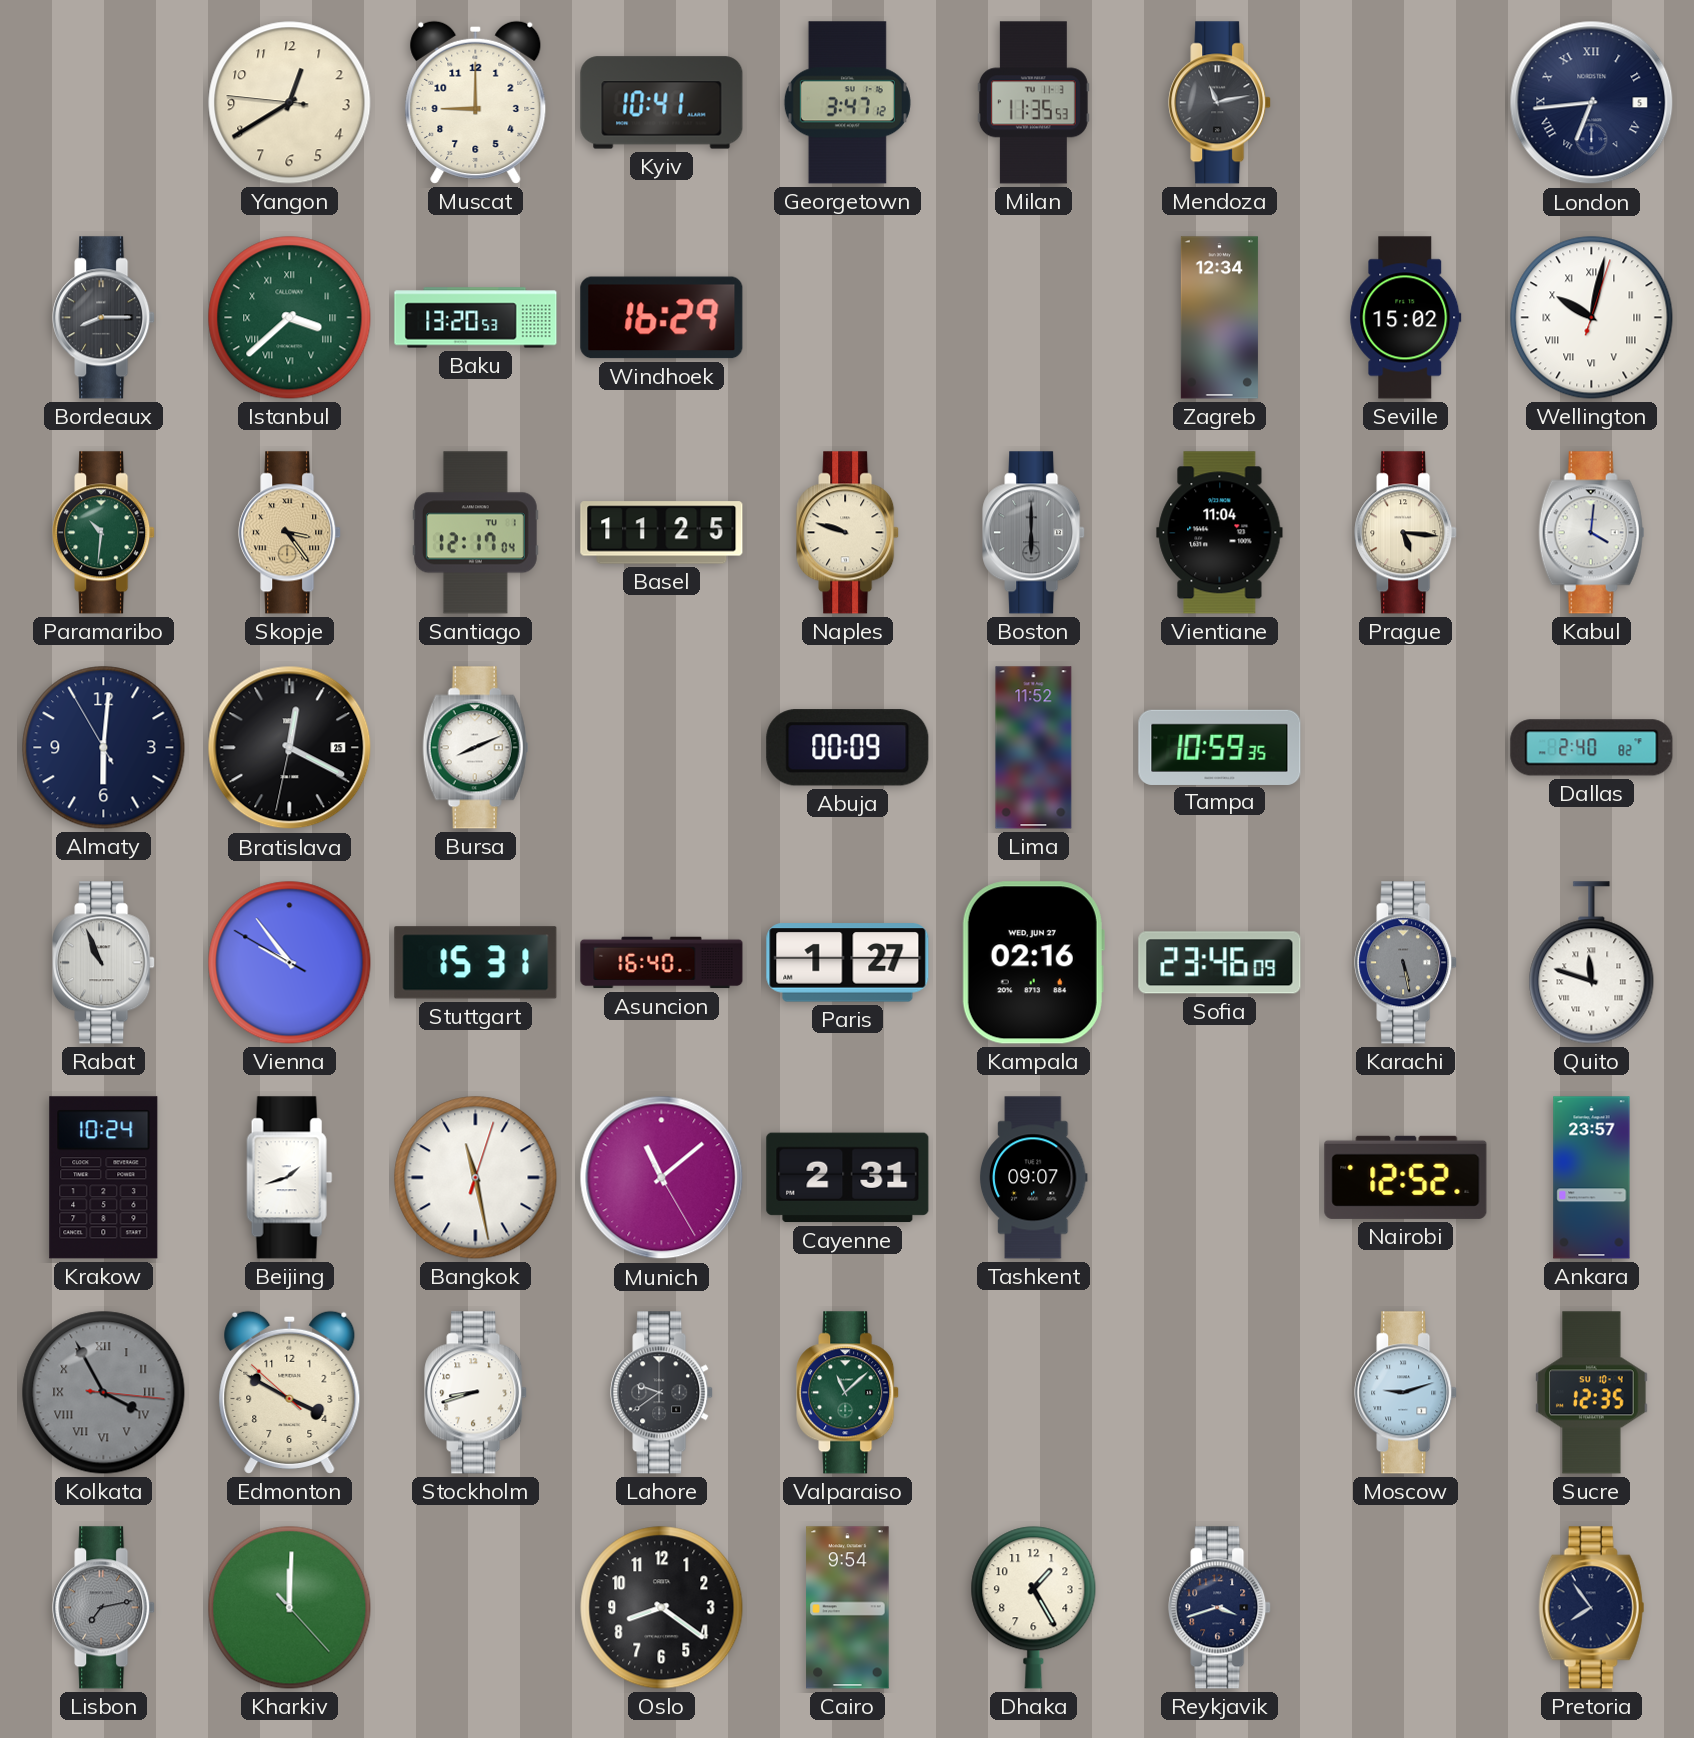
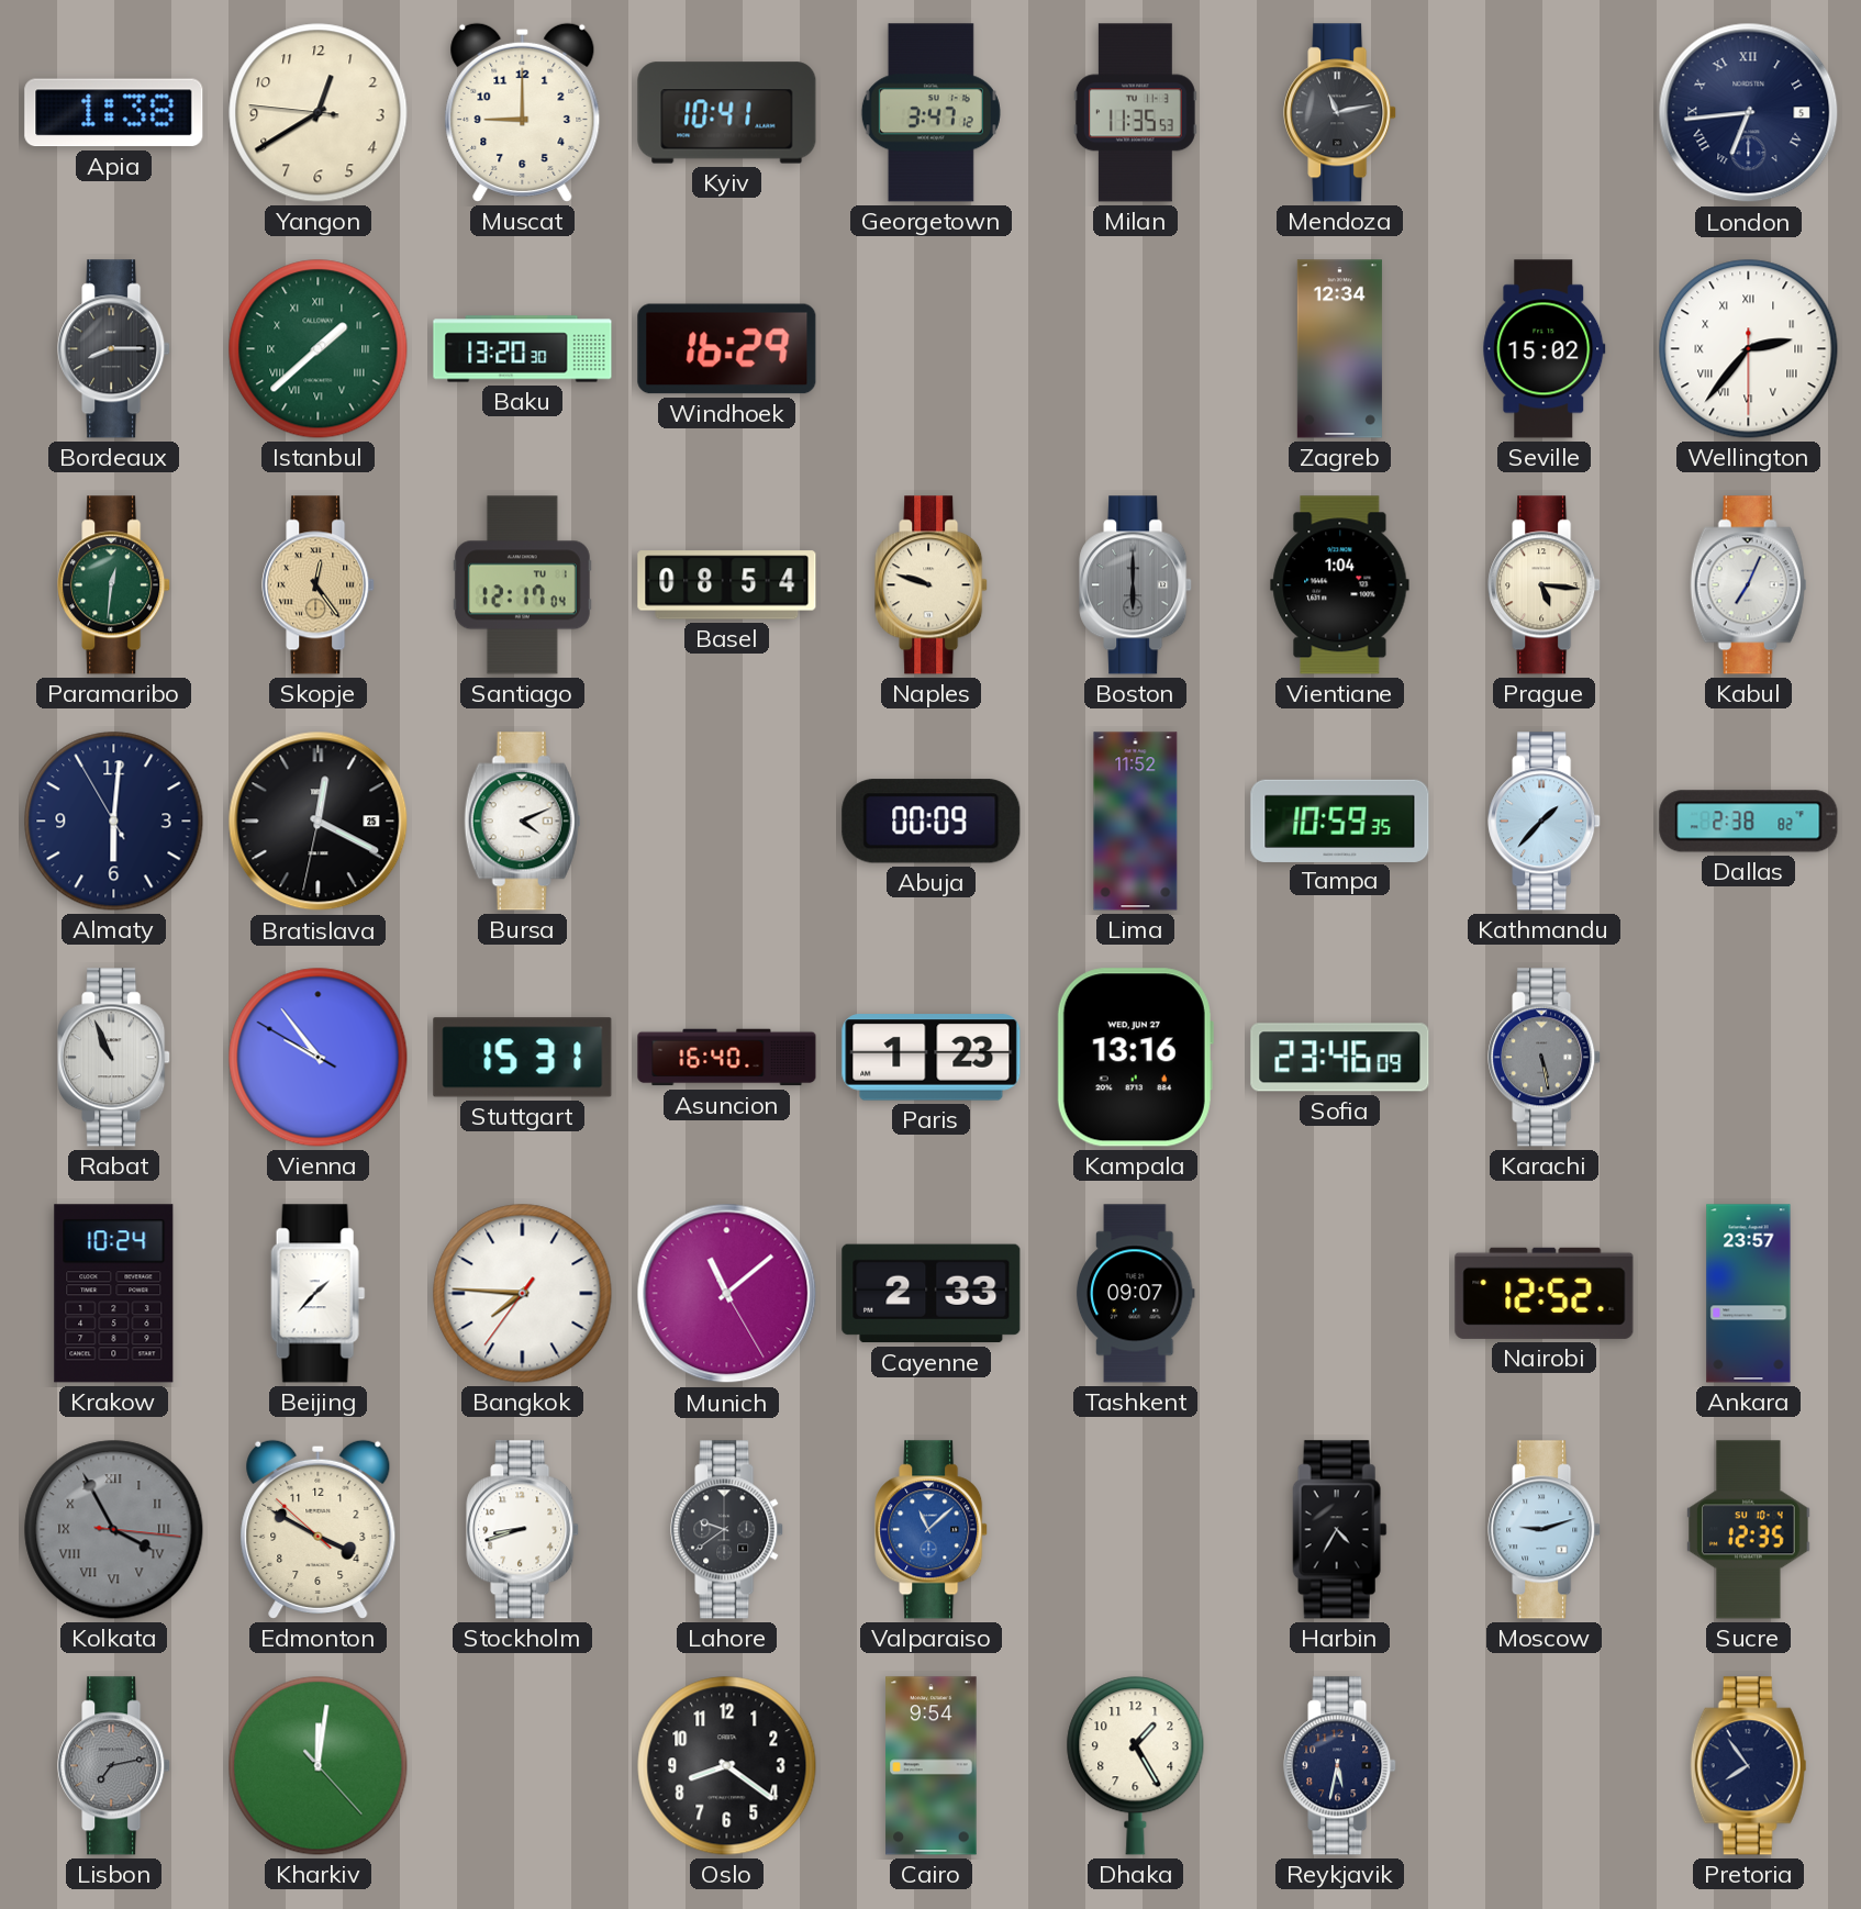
Apia: none -> 1:38 (114, 113)
Istanbul: 3:38 -> 1:38 (319, 349)
Baku: 13:20:53 -> 13:20:30 (523, 349)
Wellington: 10:02 -> 2:36 (1749, 349)
Paramaribo: 10:31 -> 12:31 (114, 585)
Skopje: 3:24 -> 12:24 (319, 585)
Basel: 11:25 -> 08:54 (727, 585)
Vientiane: 11:04 -> 1:04 (1340, 585)
Kabul: 4:01 -> 7:04 (1749, 585)
Bursa: 8:11 -> 4:11 (523, 822)
Kathmandu: none -> 1:37 (1545, 822)
Dallas: 2:40 -> 2:38 (1749, 822)
Paris: 1:27 -> 1:23 (932, 1058)
Kampala: 02:16 -> 13:16 (1135, 1058)
Quito: 11:48 -> none (1592, 963)
Beijing: 1:42 -> 1:37 (319, 1294)
Bangkok: 11:28 -> 7:45 (523, 1294)
Cayenne: 2:31 -> 2:33 (932, 1294)
Valparaiso dial: green -> blue (932, 1530)
Harbin: none -> 4:35 (1340, 1530)
Kharkiv: 12:00 -> 12:01 (319, 1766)
Reykjavik: 3:42 -> 5:32 (1340, 1766)
